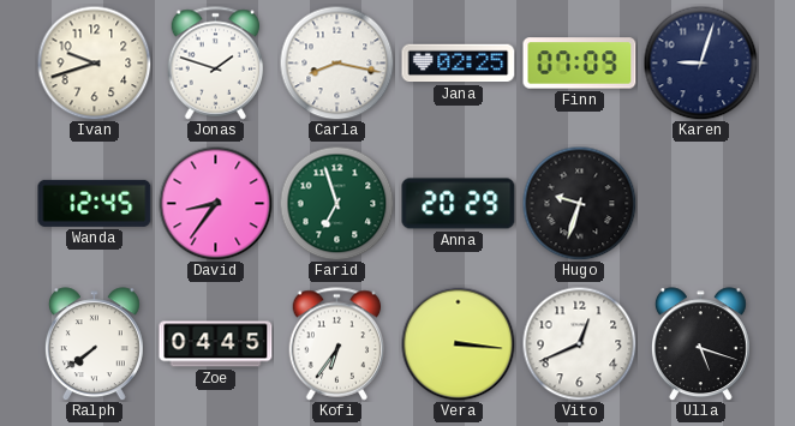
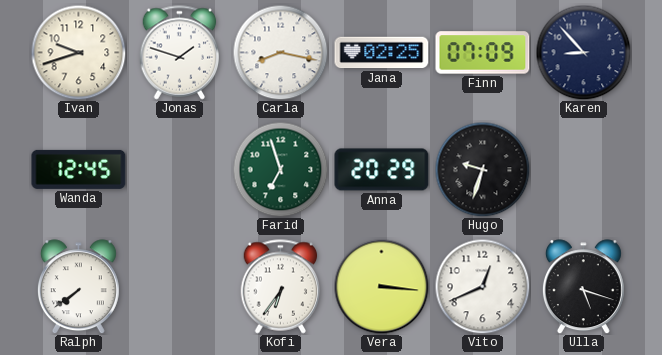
Karen: 9:03 -> 8:53 (583, 52)
David: 8:36 -> none (215, 203)
Zoe: 04:45 -> none (216, 344)
